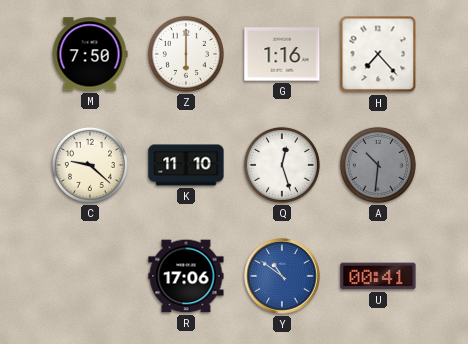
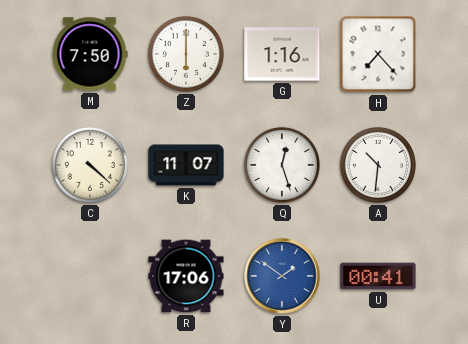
C: 9:22 -> 4:22 (90, 165)
K: 11:10 -> 11:07 (186, 165)
A dial: grey -> white (378, 165)
Y: 10:51 -> 1:51 (282, 276)
